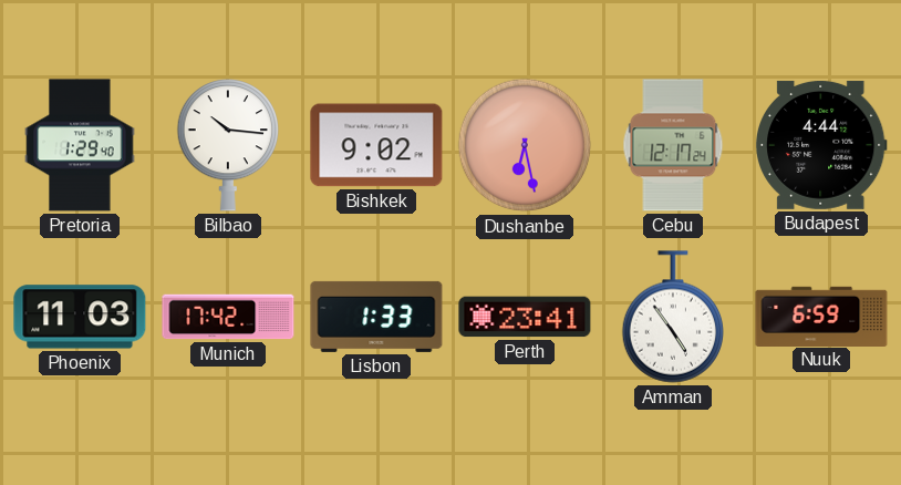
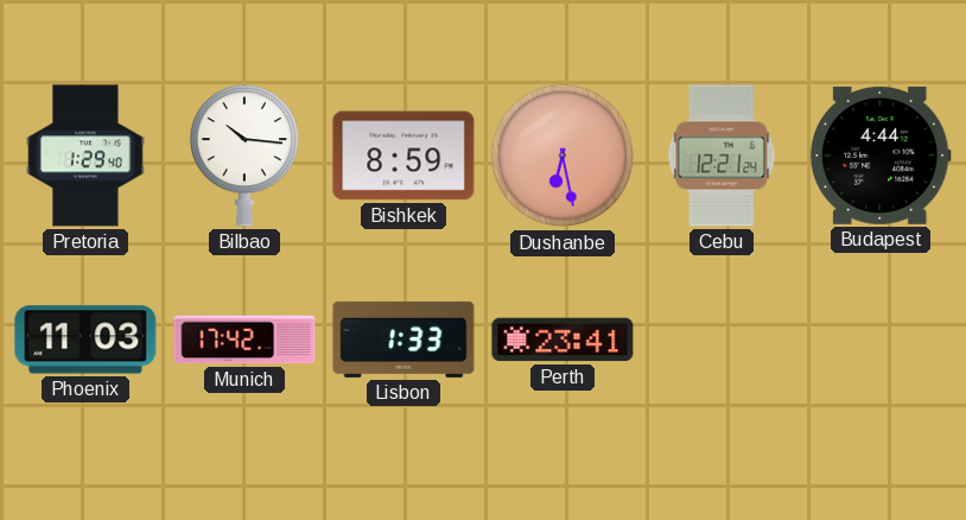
Bishkek: 9:02 -> 8:59 (403, 156)
Cebu: 12:17 -> 12:21 (722, 156)
Amman: 4:54 -> none (672, 317)
Nuuk: 6:59 -> none (821, 316)
